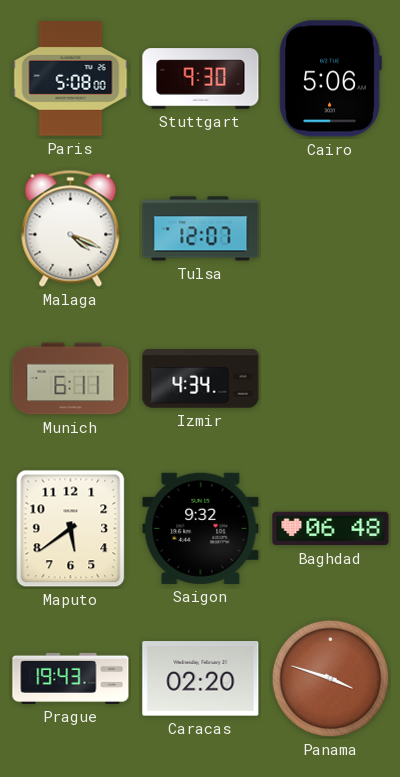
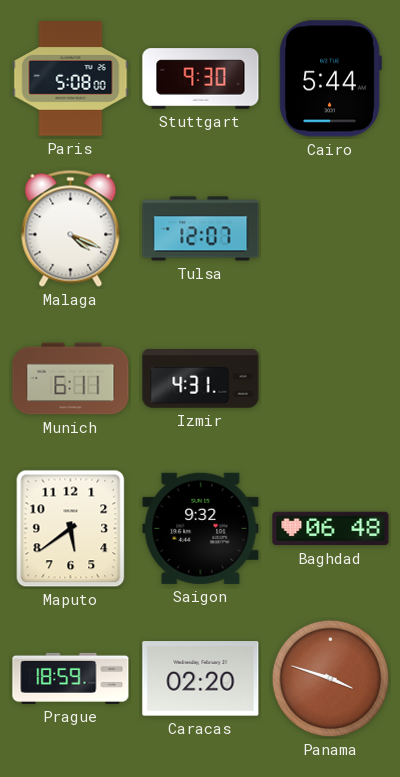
Cairo: 5:06 -> 5:44 (330, 79)
Izmir: 4:34 -> 4:31 (201, 379)
Prague: 19:43 -> 18:59 (71, 678)
